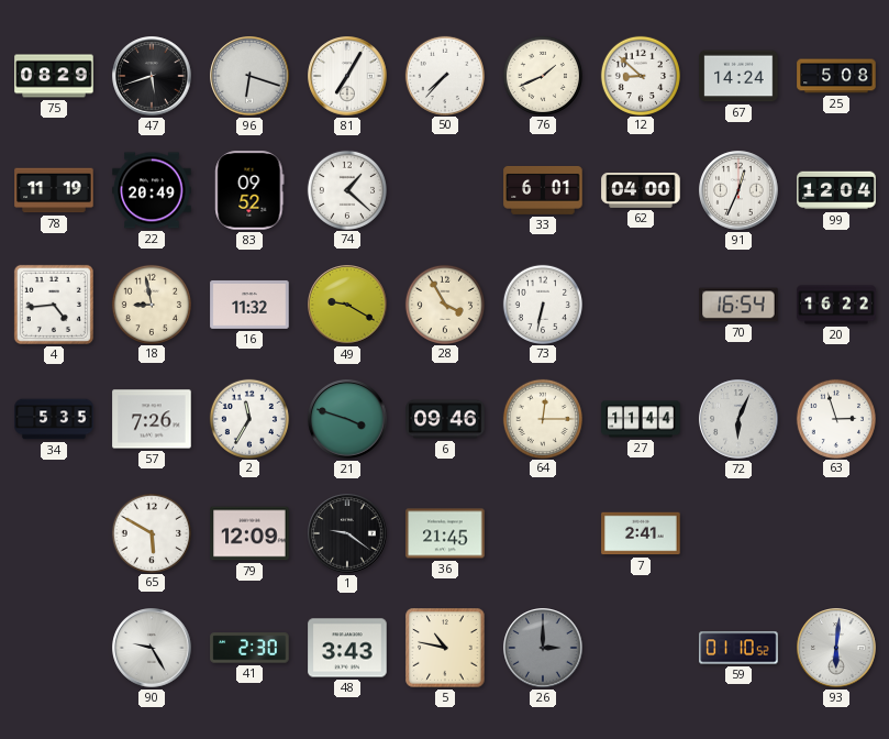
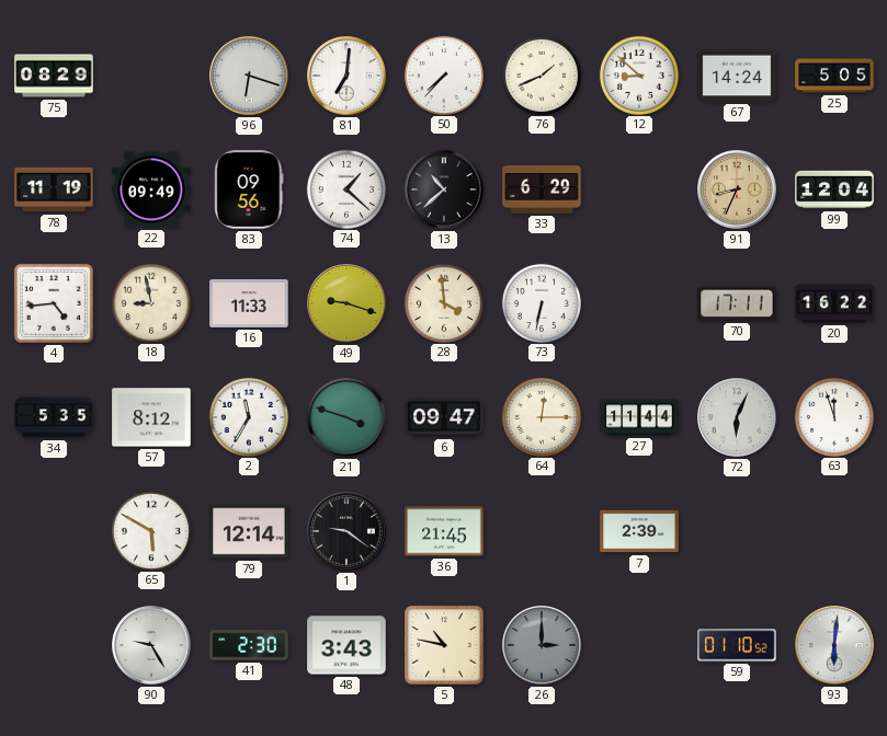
47: 5:42 -> none (152, 76)
81: 7:05 -> 7:01 (346, 76)
25: 5:08 -> 5:05 (834, 76)
22: 20:49 -> 09:49 (151, 189)
83: 09:52 -> 09:56 (249, 189)
13: none -> 10:38 (444, 189)
33: 6:01 -> 6:29 (542, 189)
62: 04:00 -> none (641, 191)
91: 12:34 -> 8:34 (737, 189)
91 dial: white -> champagne (737, 189)
16: 11:32 -> 11:33 (249, 303)
49: 9:20 -> 9:18 (346, 303)
28: 3:55 -> 3:59 (443, 302)
70: 16:54 -> 17:11 (737, 303)
57: 7:26 -> 8:12 (151, 417)
6: 09:46 -> 09:47 (444, 417)
63: 2:57 -> 11:57 (833, 416)
79: 12:09 -> 12:14 (249, 531)
7: 2:41 -> 2:39 (639, 531)
